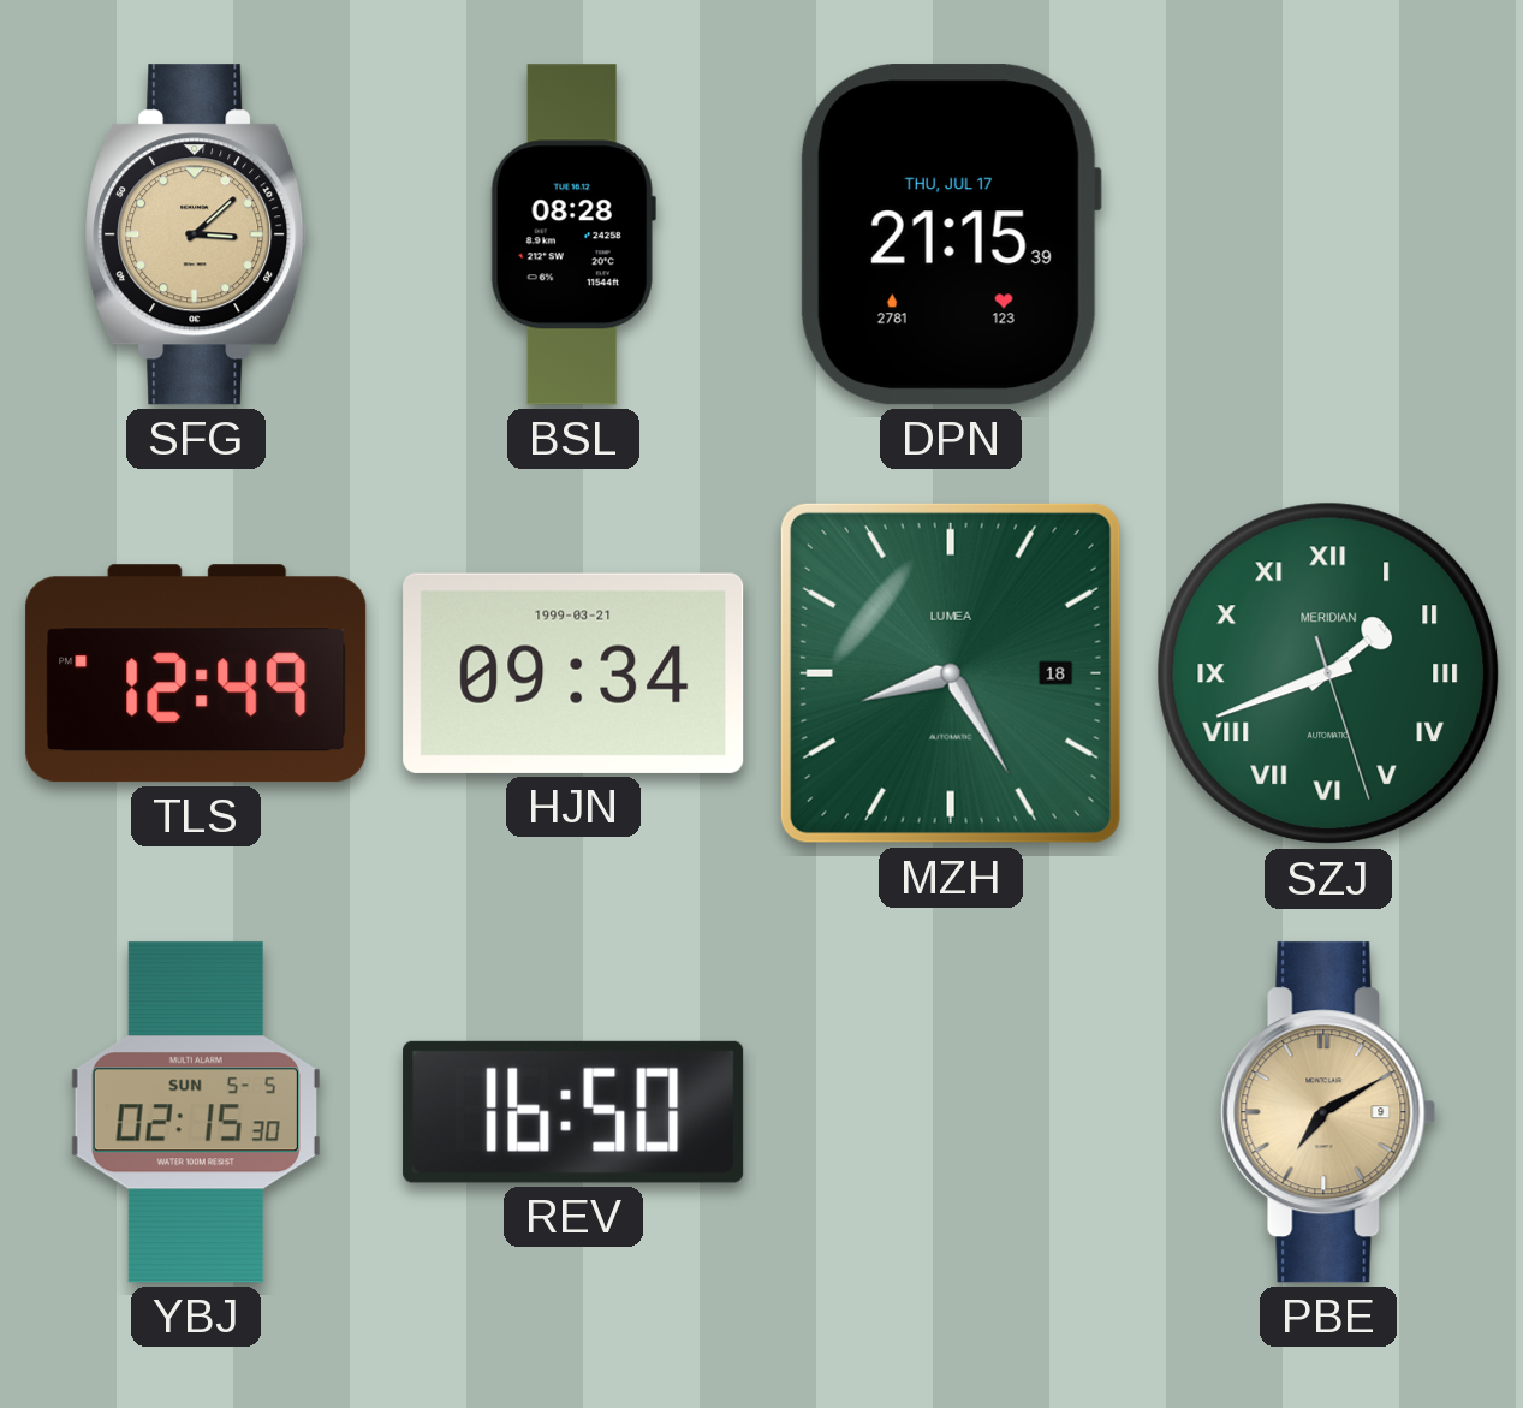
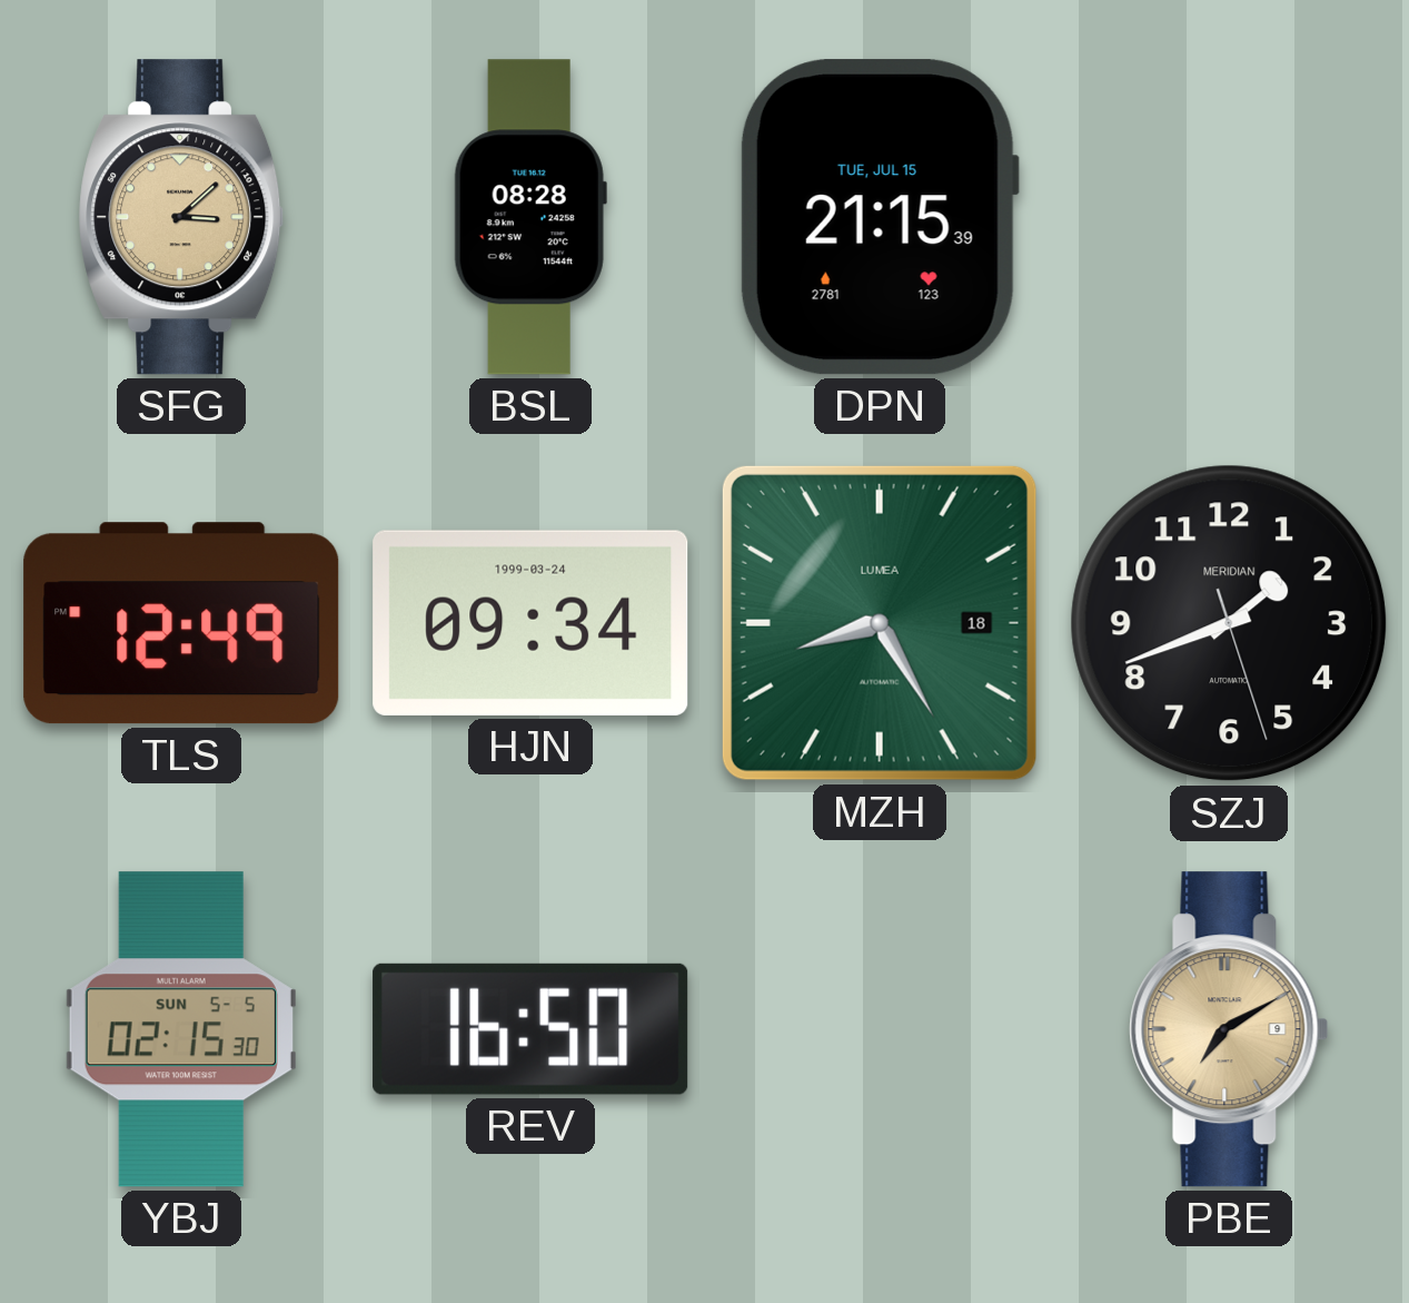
DPN date: THU, JUL 17 -> TUE, JUL 15 (879, 217)
HJN date: 1999-03-21 -> 1999-03-24 (530, 623)
SZJ dial: green -> black (1229, 623)
SZJ numerals: Roman -> Arabic (1229, 623)
